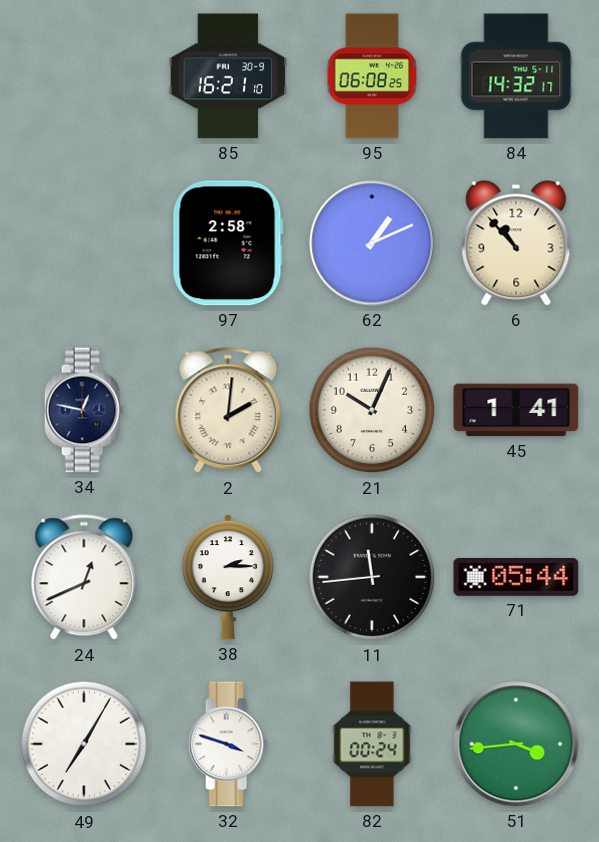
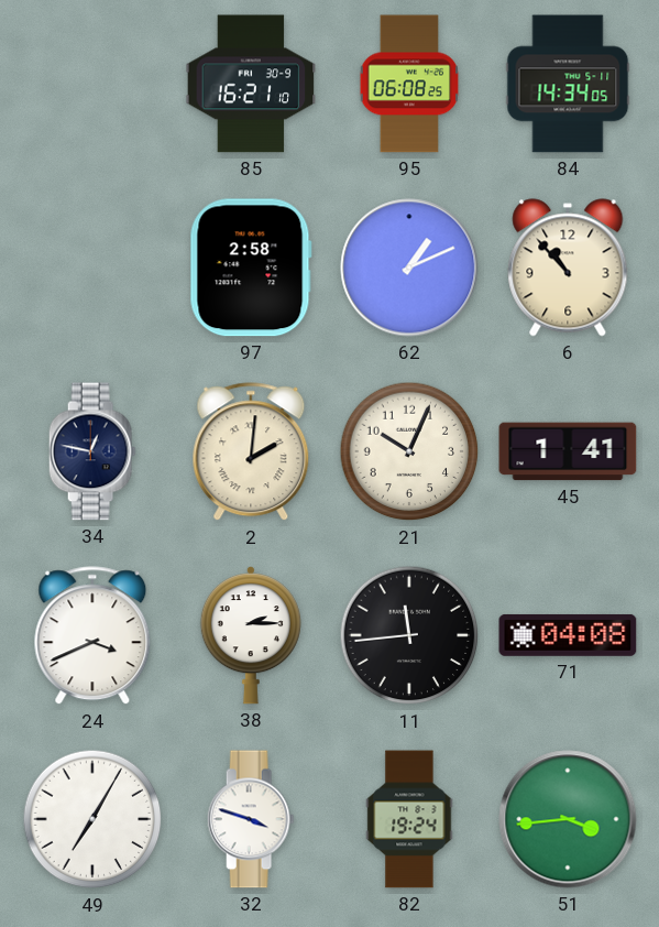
84: 14:32 -> 14:34 (568, 84)
24: 12:41 -> 3:41 (92, 636)
71: 05:44 -> 04:08 (568, 635)
82: 00:24 -> 19:24 (409, 819)
